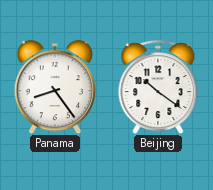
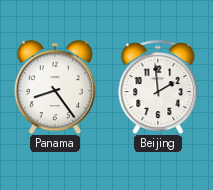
Beijing: 10:21 -> 1:59 (158, 87)
